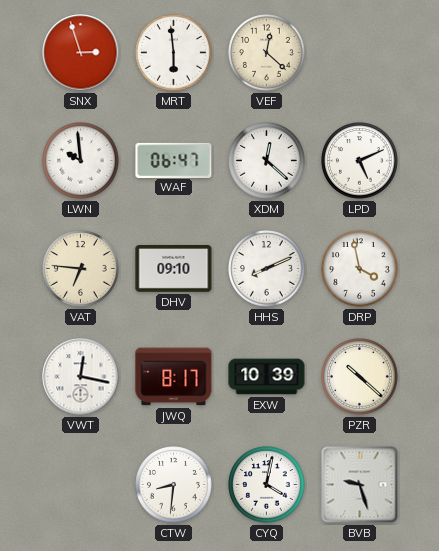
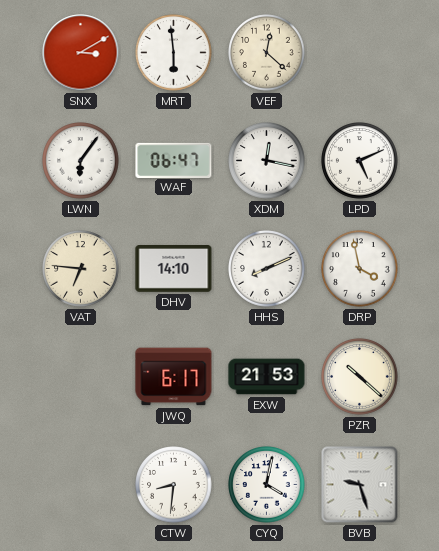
SNX: 2:57 -> 3:10 (81, 53)
LWN: 9:59 -> 6:06 (81, 161)
XDM: 12:22 -> 12:17 (267, 161)
DHV: 09:10 -> 14:10 (174, 269)
VWT: 12:17 -> none (81, 377)
JWQ: 8:17 -> 6:17 (174, 377)
EXW: 10:39 -> 21:53 (267, 377)
